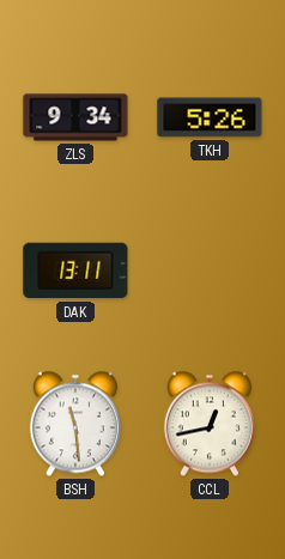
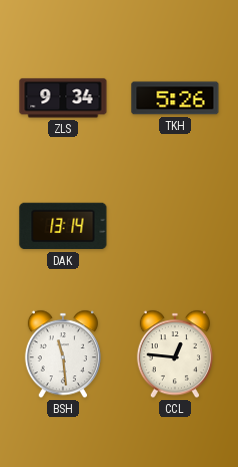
DAK: 13:11 -> 13:14 (63, 226)
CCL: 12:43 -> 12:46 (175, 354)
